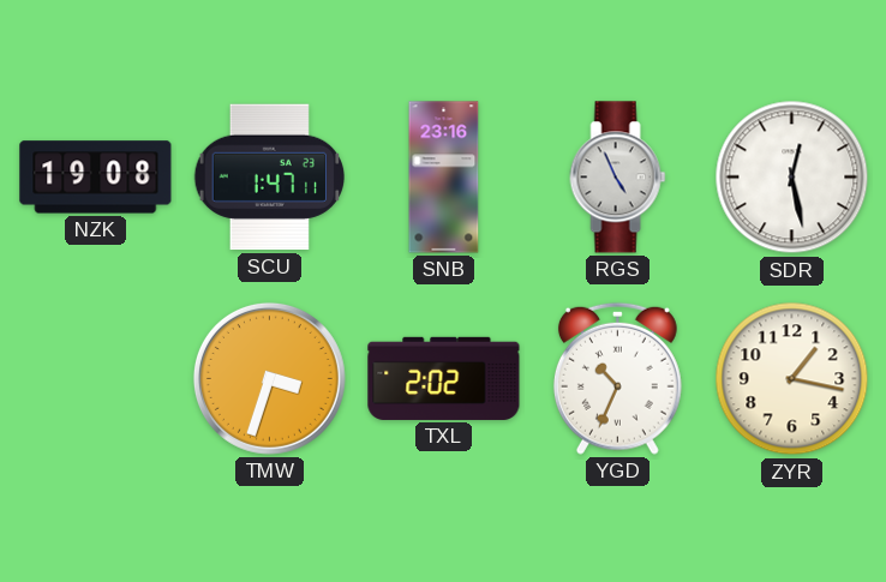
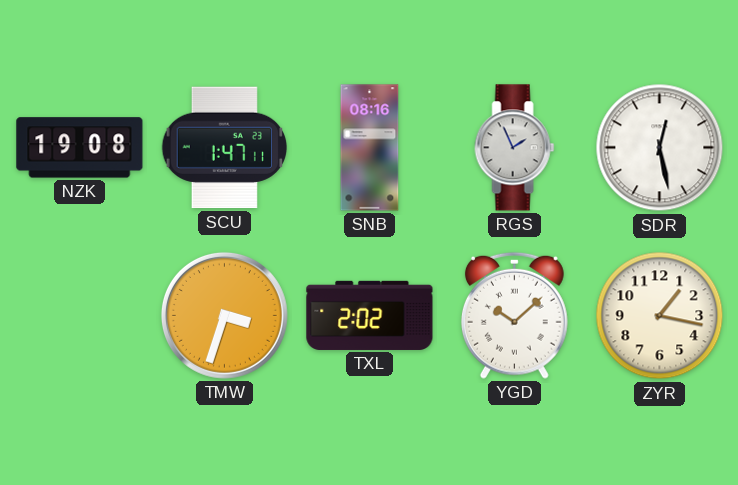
SNB: 23:16 -> 08:16 (370, 148)
RGS: 4:56 -> 1:56 (515, 148)
YGD: 10:34 -> 10:08 (514, 315)
